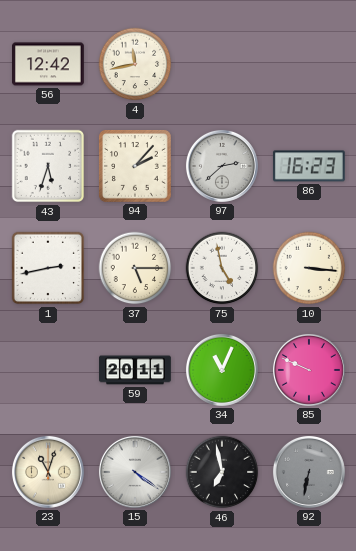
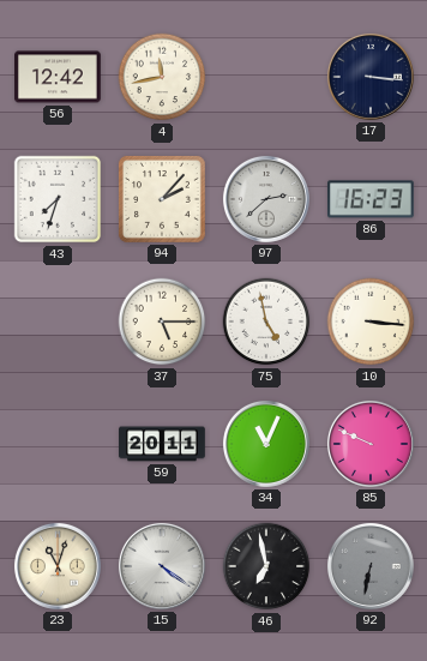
17: none -> 3:16 (371, 77)
43: 5:33 -> 7:33 (58, 199)
1: 2:43 -> none (48, 268)
